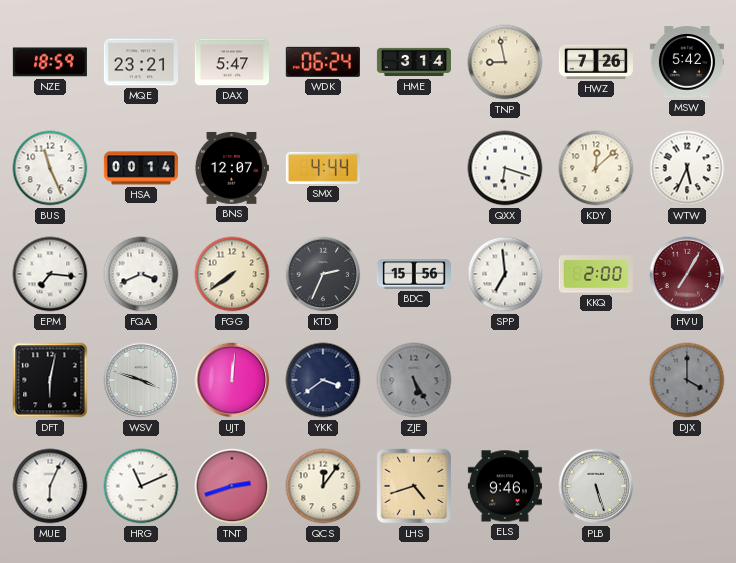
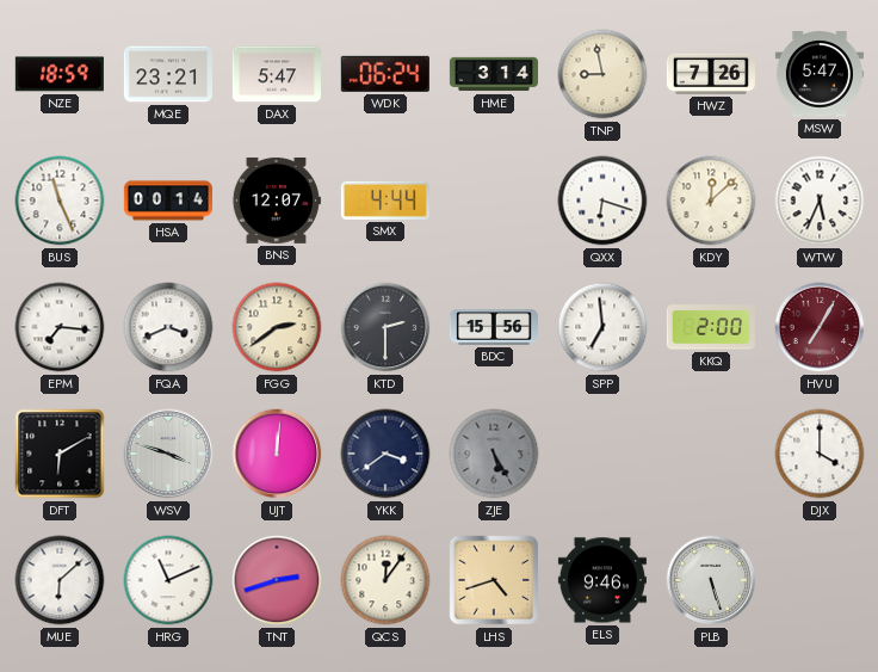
MSW: 5:42 -> 5:47 (820, 74)
FGG: 7:39 -> 2:39 (277, 327)
KTD: 2:34 -> 2:30 (385, 327)
DFT: 6:02 -> 6:10 (60, 454)
DJX dial: grey -> white (820, 454)
MUE: 6:04 -> 6:08 (60, 580)
